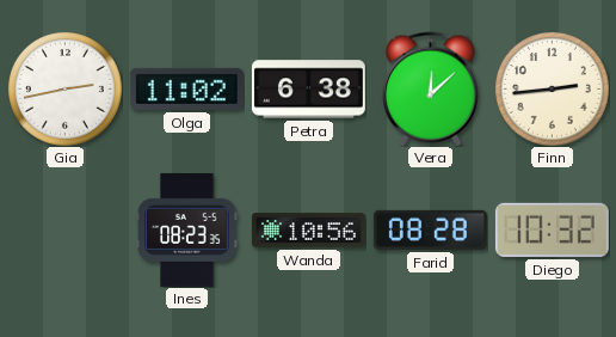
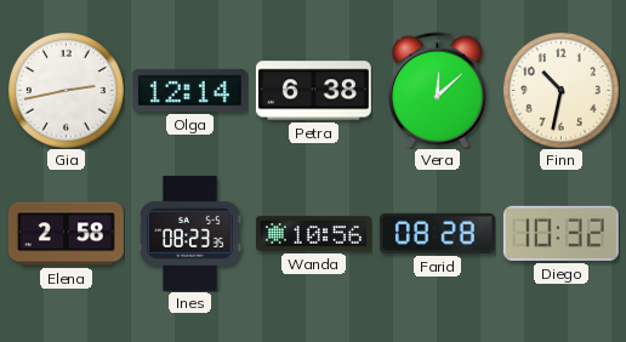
Olga: 11:02 -> 12:14 (189, 90)
Finn: 2:44 -> 10:32 (562, 91)
Elena: none -> 2:58 (66, 234)
